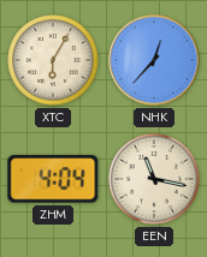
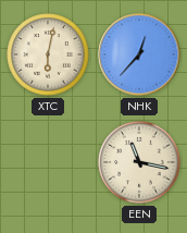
XTC: 6:05 -> 6:02 (48, 54)
ZHM: 4:04 -> none (53, 179)
